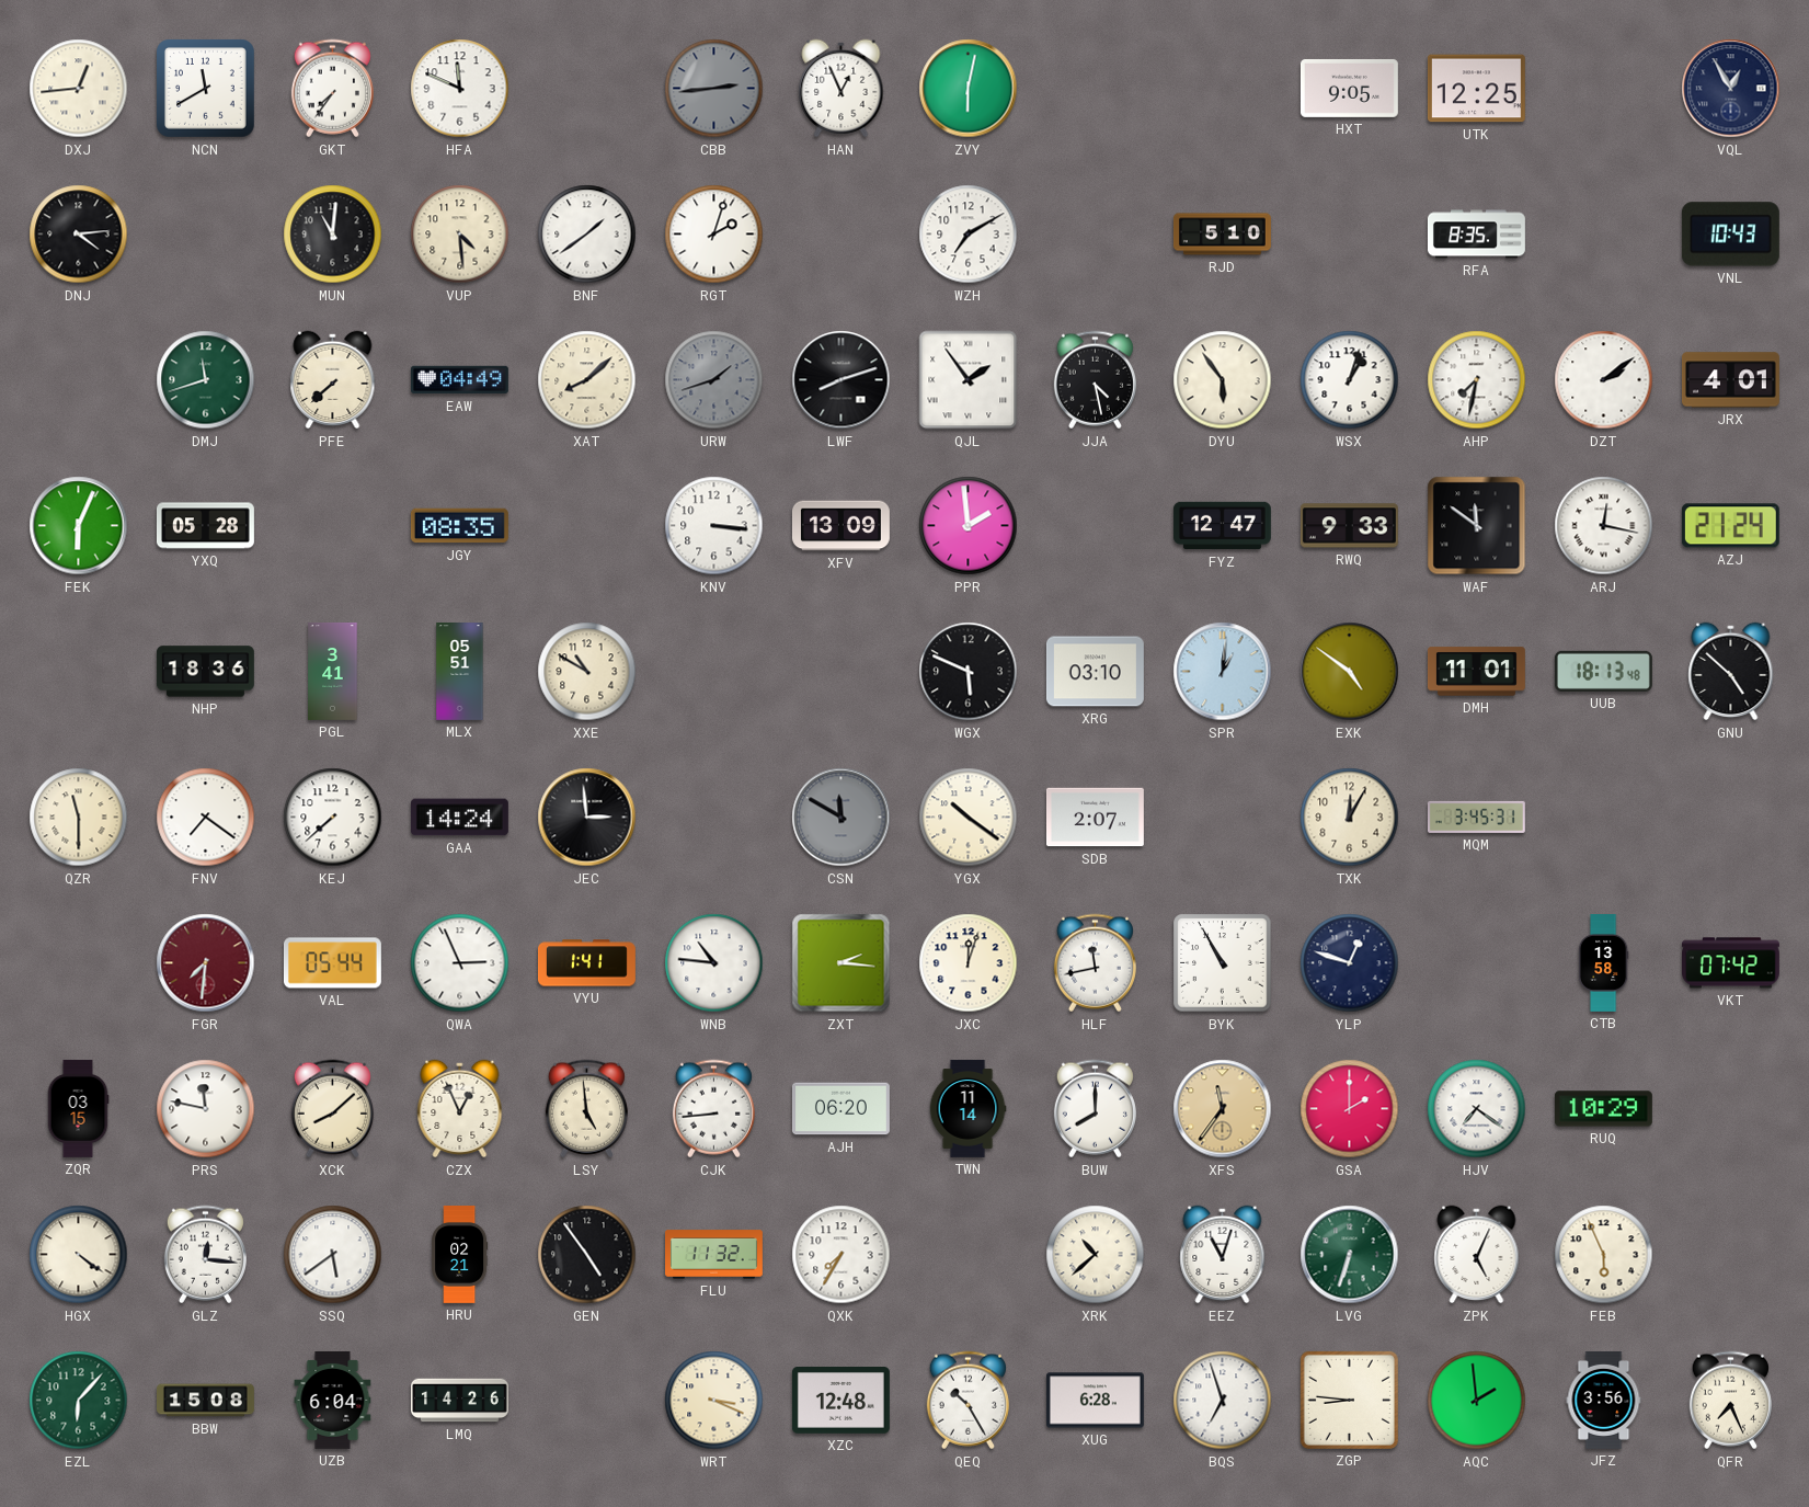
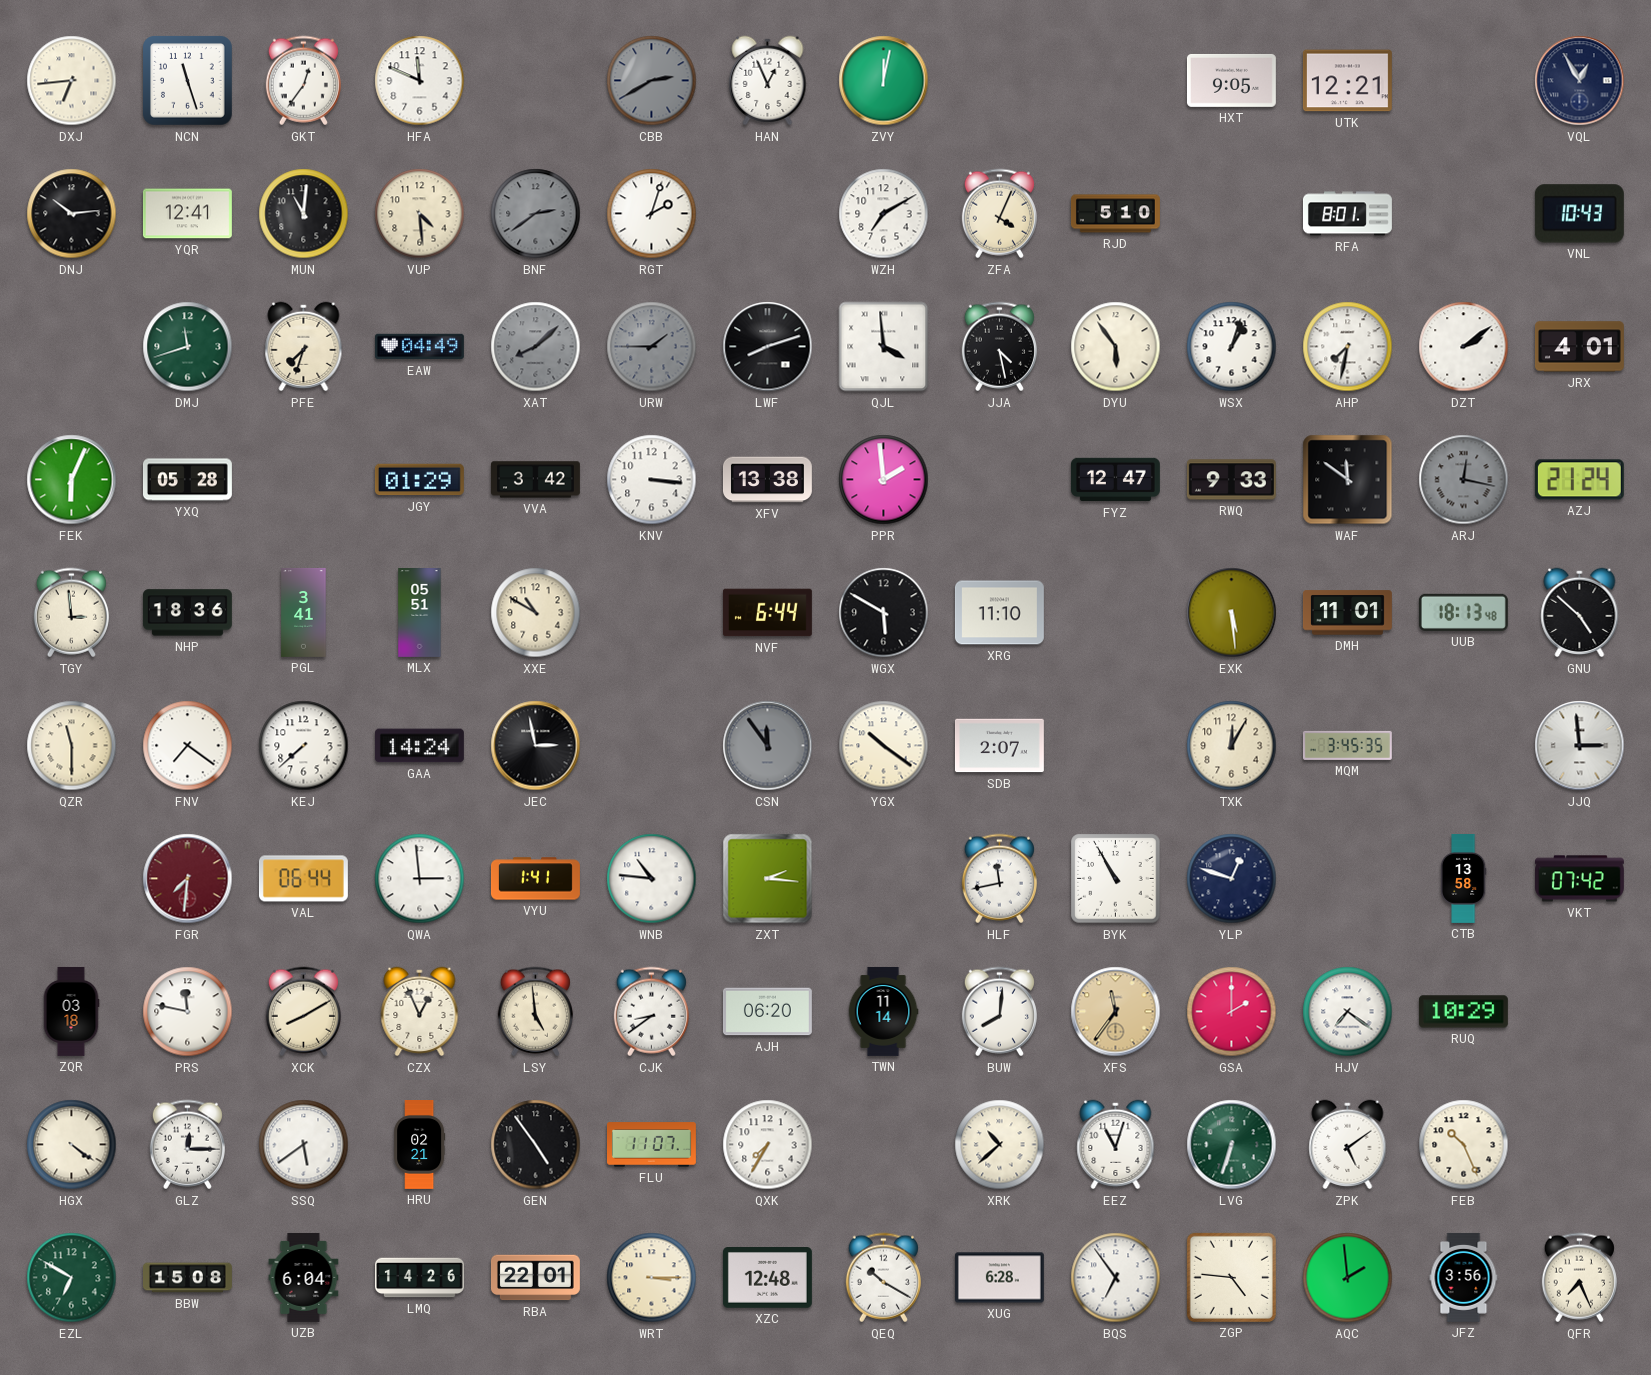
DXJ: 12:44 -> 6:44 (72, 81)
NCN: 11:40 -> 11:27 (188, 81)
GKT: 7:36 -> 12:36 (303, 81)
CBB: 2:44 -> 2:40 (652, 81)
ZVY: 6:02 -> 12:02 (884, 81)
UTK: 12:25 -> 12:21 (1347, 81)
DNJ: 4:14 -> 10:14 (72, 214)
YQR: none -> 12:41 (187, 214)
BNF: 1:39 -> 2:39 (536, 214)
BNF dial: white -> grey (536, 214)
ZFA: none -> 4:04 (999, 214)
RFA: 8:35 -> 8:01 (1347, 214)
PFE: 7:38 -> 7:33 (304, 347)
XAT dial: cream -> grey (536, 347)
URW: 1:42 -> 1:45 (652, 347)
QJL: 1:54 -> 3:59 (884, 347)
JGY: 08:35 -> 01:29 (419, 480)
VVA: none -> 3:42 (535, 480)
XFV: 13:09 -> 13:38 (767, 480)
ARJ dial: white -> grey (1464, 480)
TGY: none -> 2:59 (71, 613)
NVF: none -> 6:44 (767, 613)
WGX: 5:49 -> 5:50 (884, 613)
XRG: 03:10 -> 11:10 (999, 613)
SPR: 1:01 -> none (1223, 672)
EXK: 4:51 -> 5:29 (1232, 613)
JEC: 2:59 -> 2:58 (536, 746)
CSN: 11:50 -> 11:54 (768, 746)
MQM: 3:45:31 -> 3:45:35 (1347, 745)
JJQ: none -> 2:59 (1580, 746)
VAL: 05:44 -> 06:44 (303, 879)
QWA: 2:56 -> 2:59 (420, 879)
JXC: 12:03 -> none (969, 963)
ZQR: 03:15 -> 03:18 (71, 1011)
XCK: 8:08 -> 8:10 (303, 1012)
CJK: 8:44 -> 8:39 (651, 1012)
BUW: 8:00 -> 8:01 (999, 1012)
GLZ: 12:16 -> 12:15 (187, 1145)
FLU: 11:32 -> 11:07 (652, 1145)
ZPK: 5:04 -> 5:09 (1348, 1145)
FEB: 5:56 -> 10:26 (1464, 1145)
EZL: 6:07 -> 6:50 (72, 1278)
RBA: none -> 22:01 (535, 1278)
WRT: 3:19 -> 3:15 (652, 1278)
QEQ: 10:25 -> 10:20 (883, 1278)
BQS: 6:57 -> 6:54 (1116, 1278)
ZGP: 8:46 -> 4:46 (1231, 1277)
